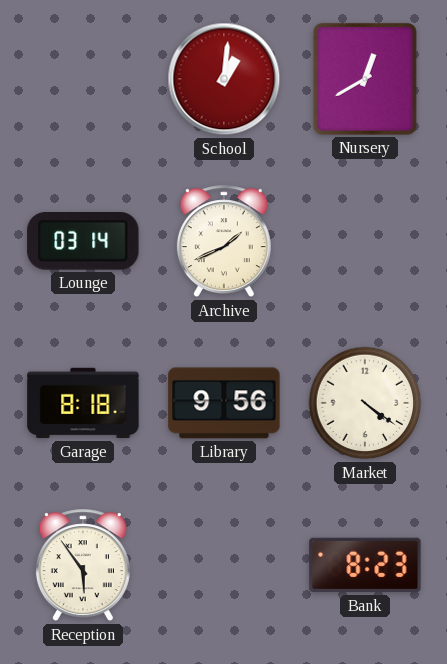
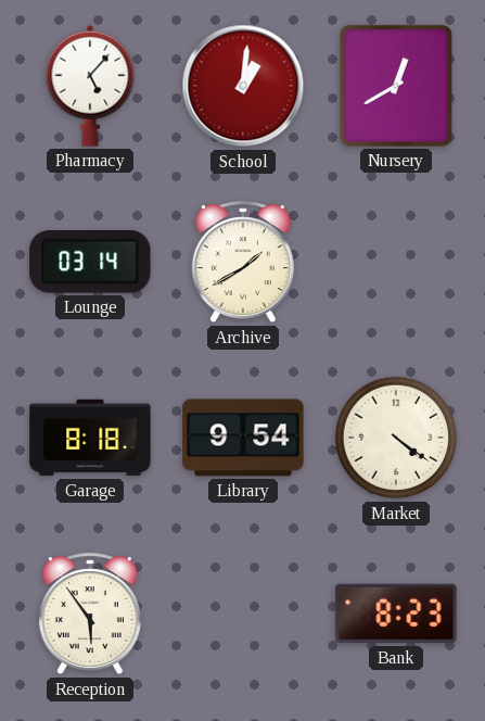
Pharmacy: none -> 5:07 (90, 86)
Archive: 1:41 -> 1:40 (243, 263)
Library: 9:56 -> 9:54 (243, 438)
